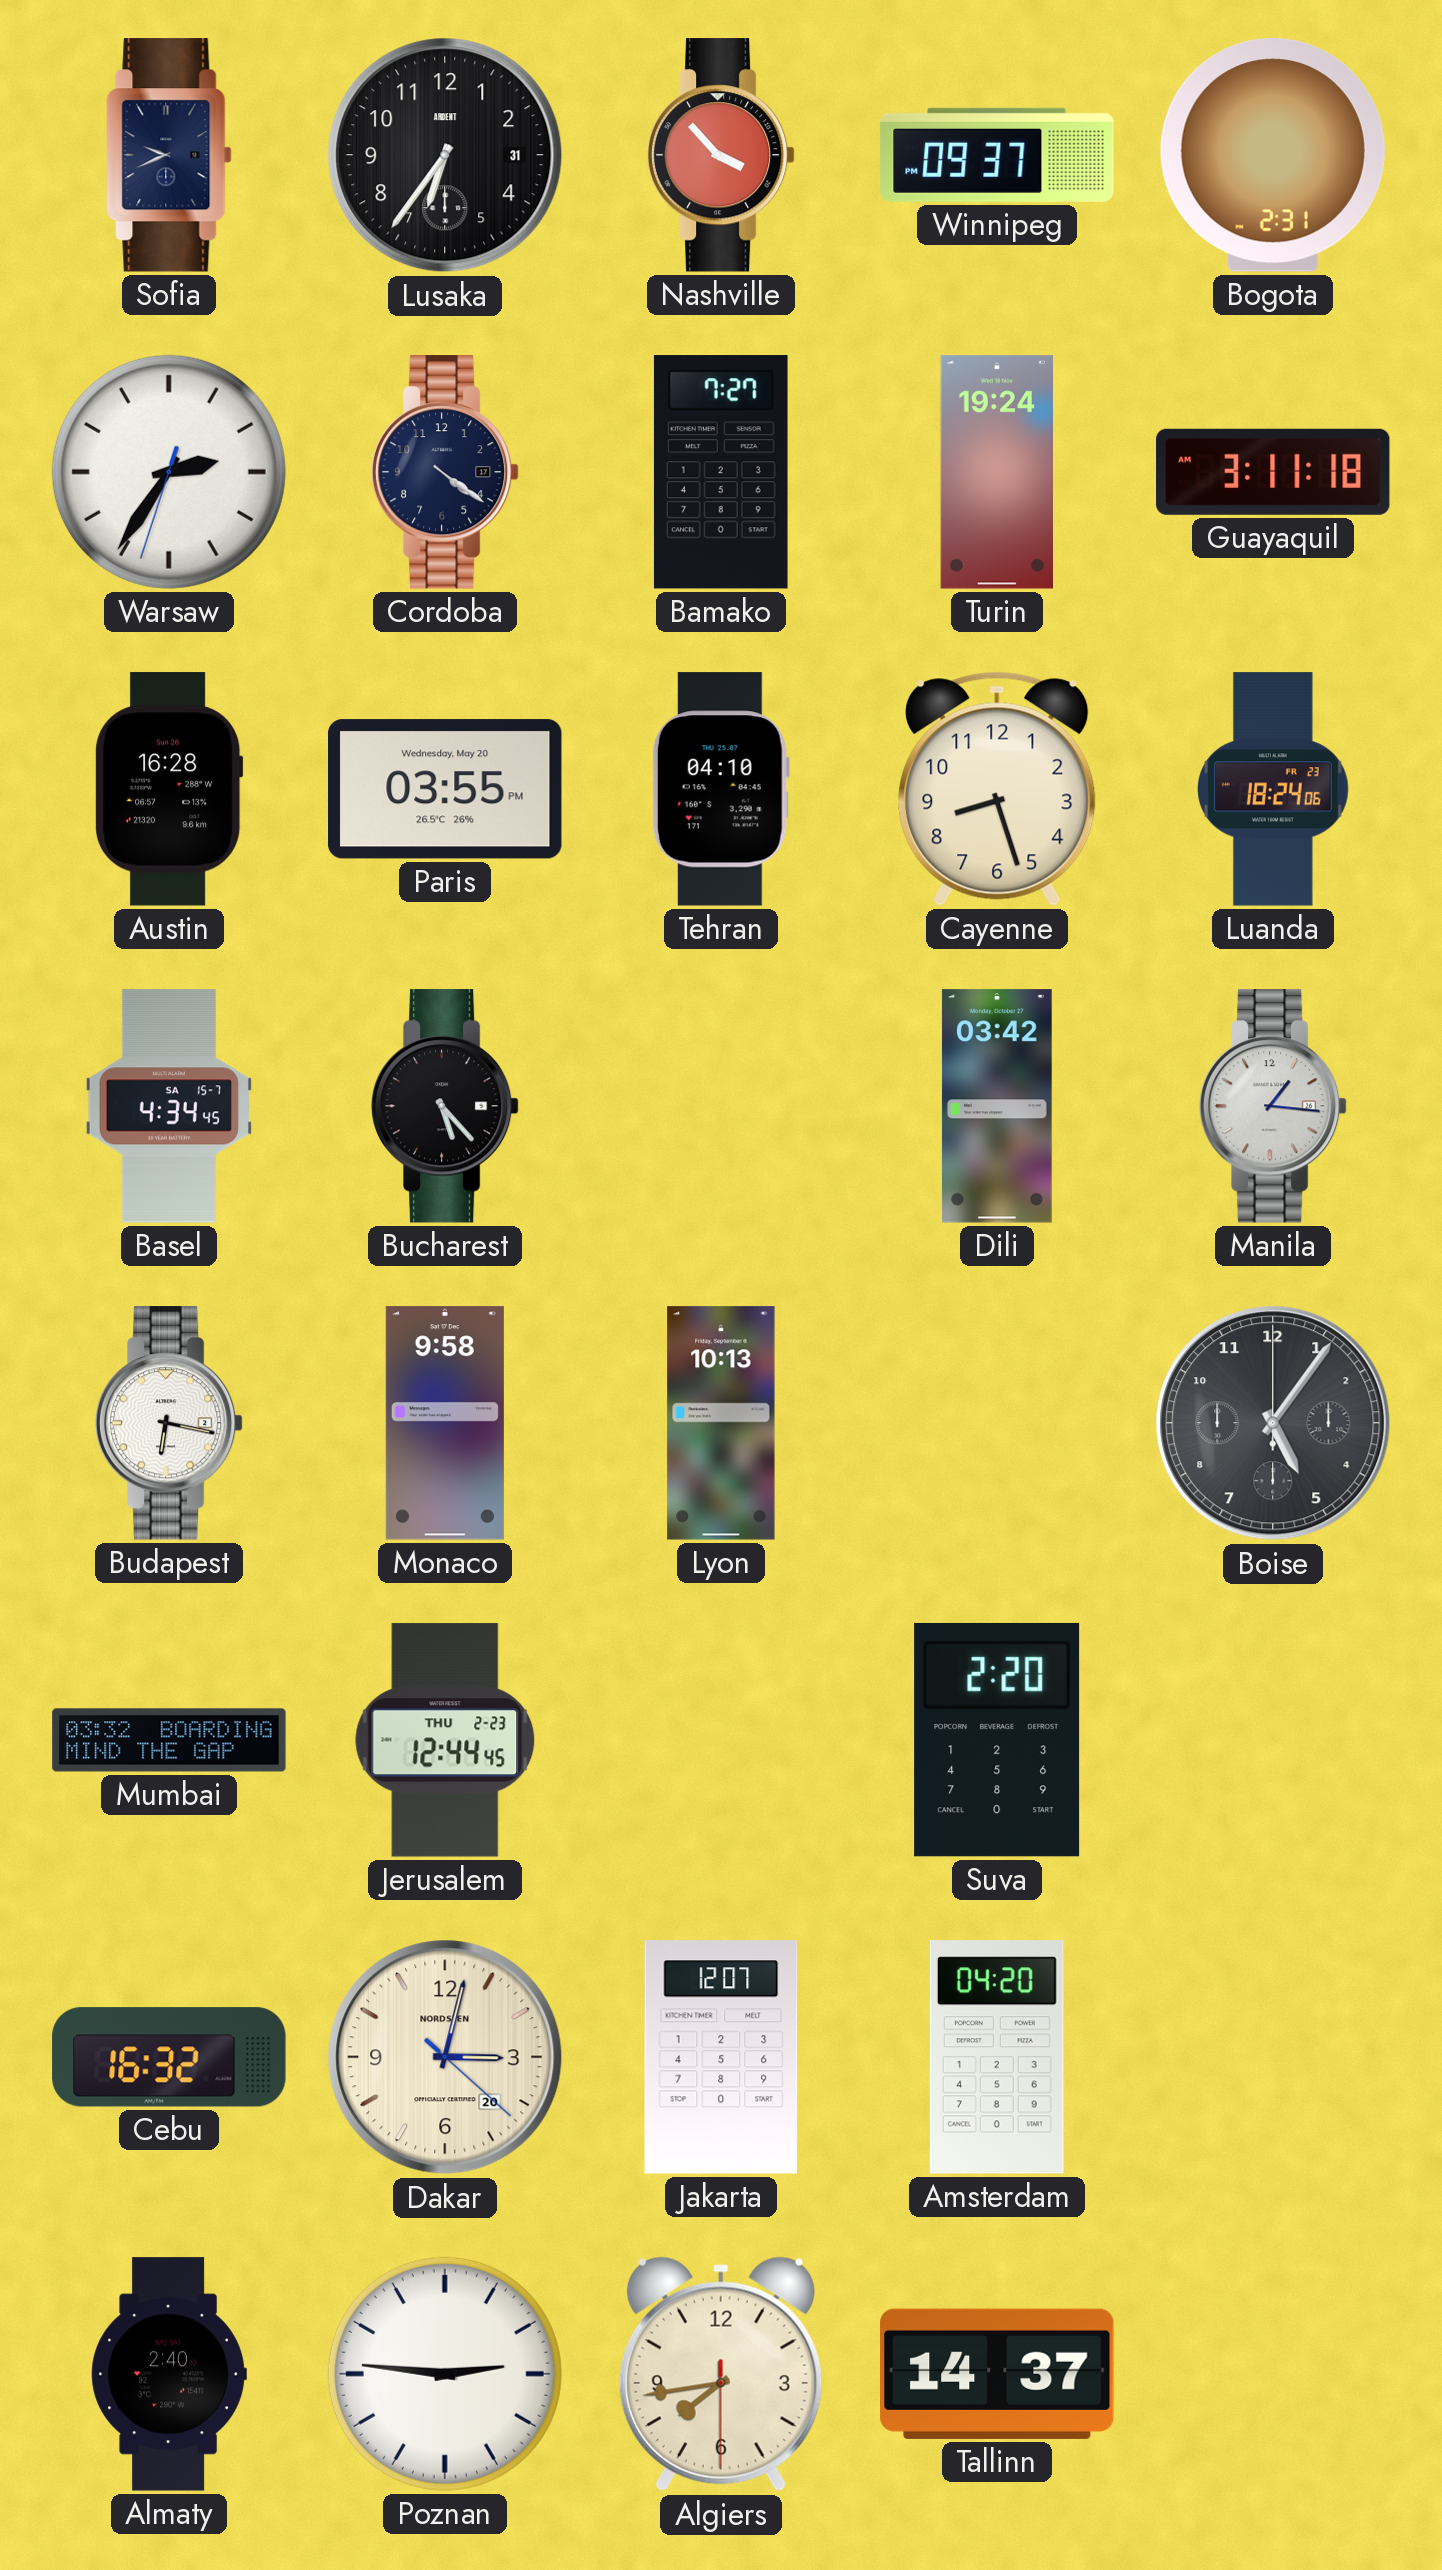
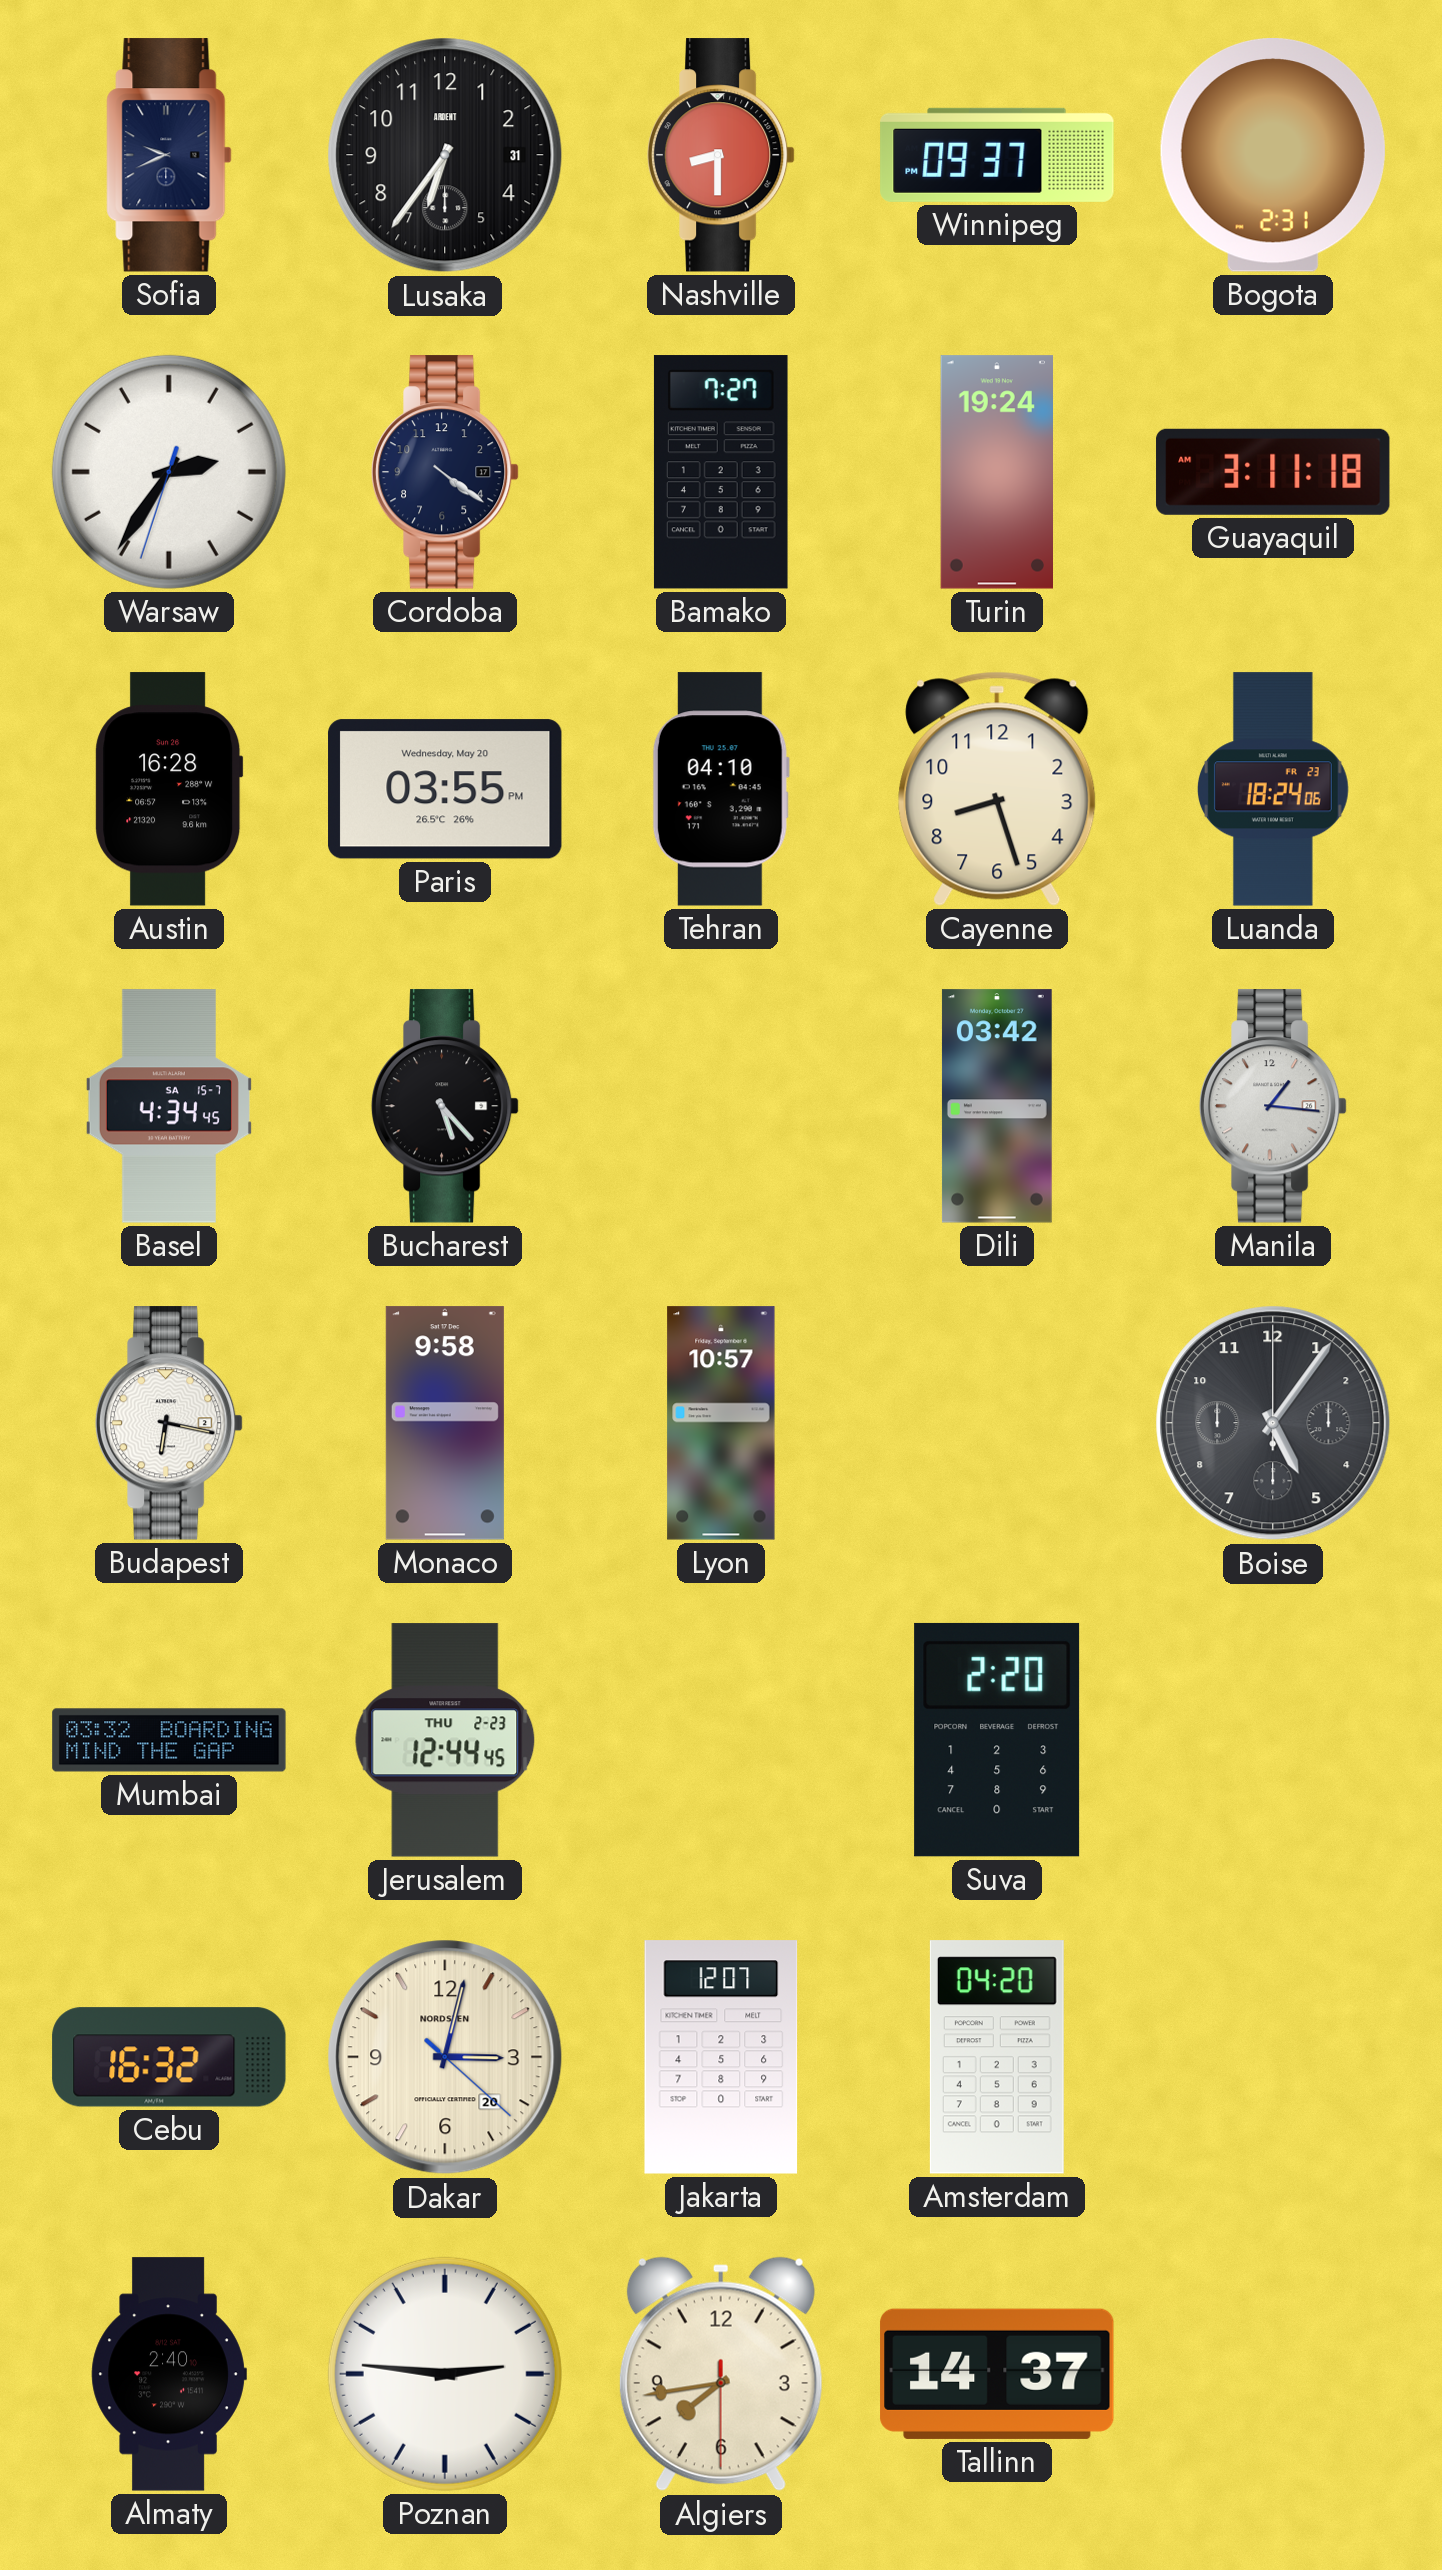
Nashville: 3:53 -> 8:30 (721, 155)
Lyon: 10:13 -> 10:57 (721, 1423)
